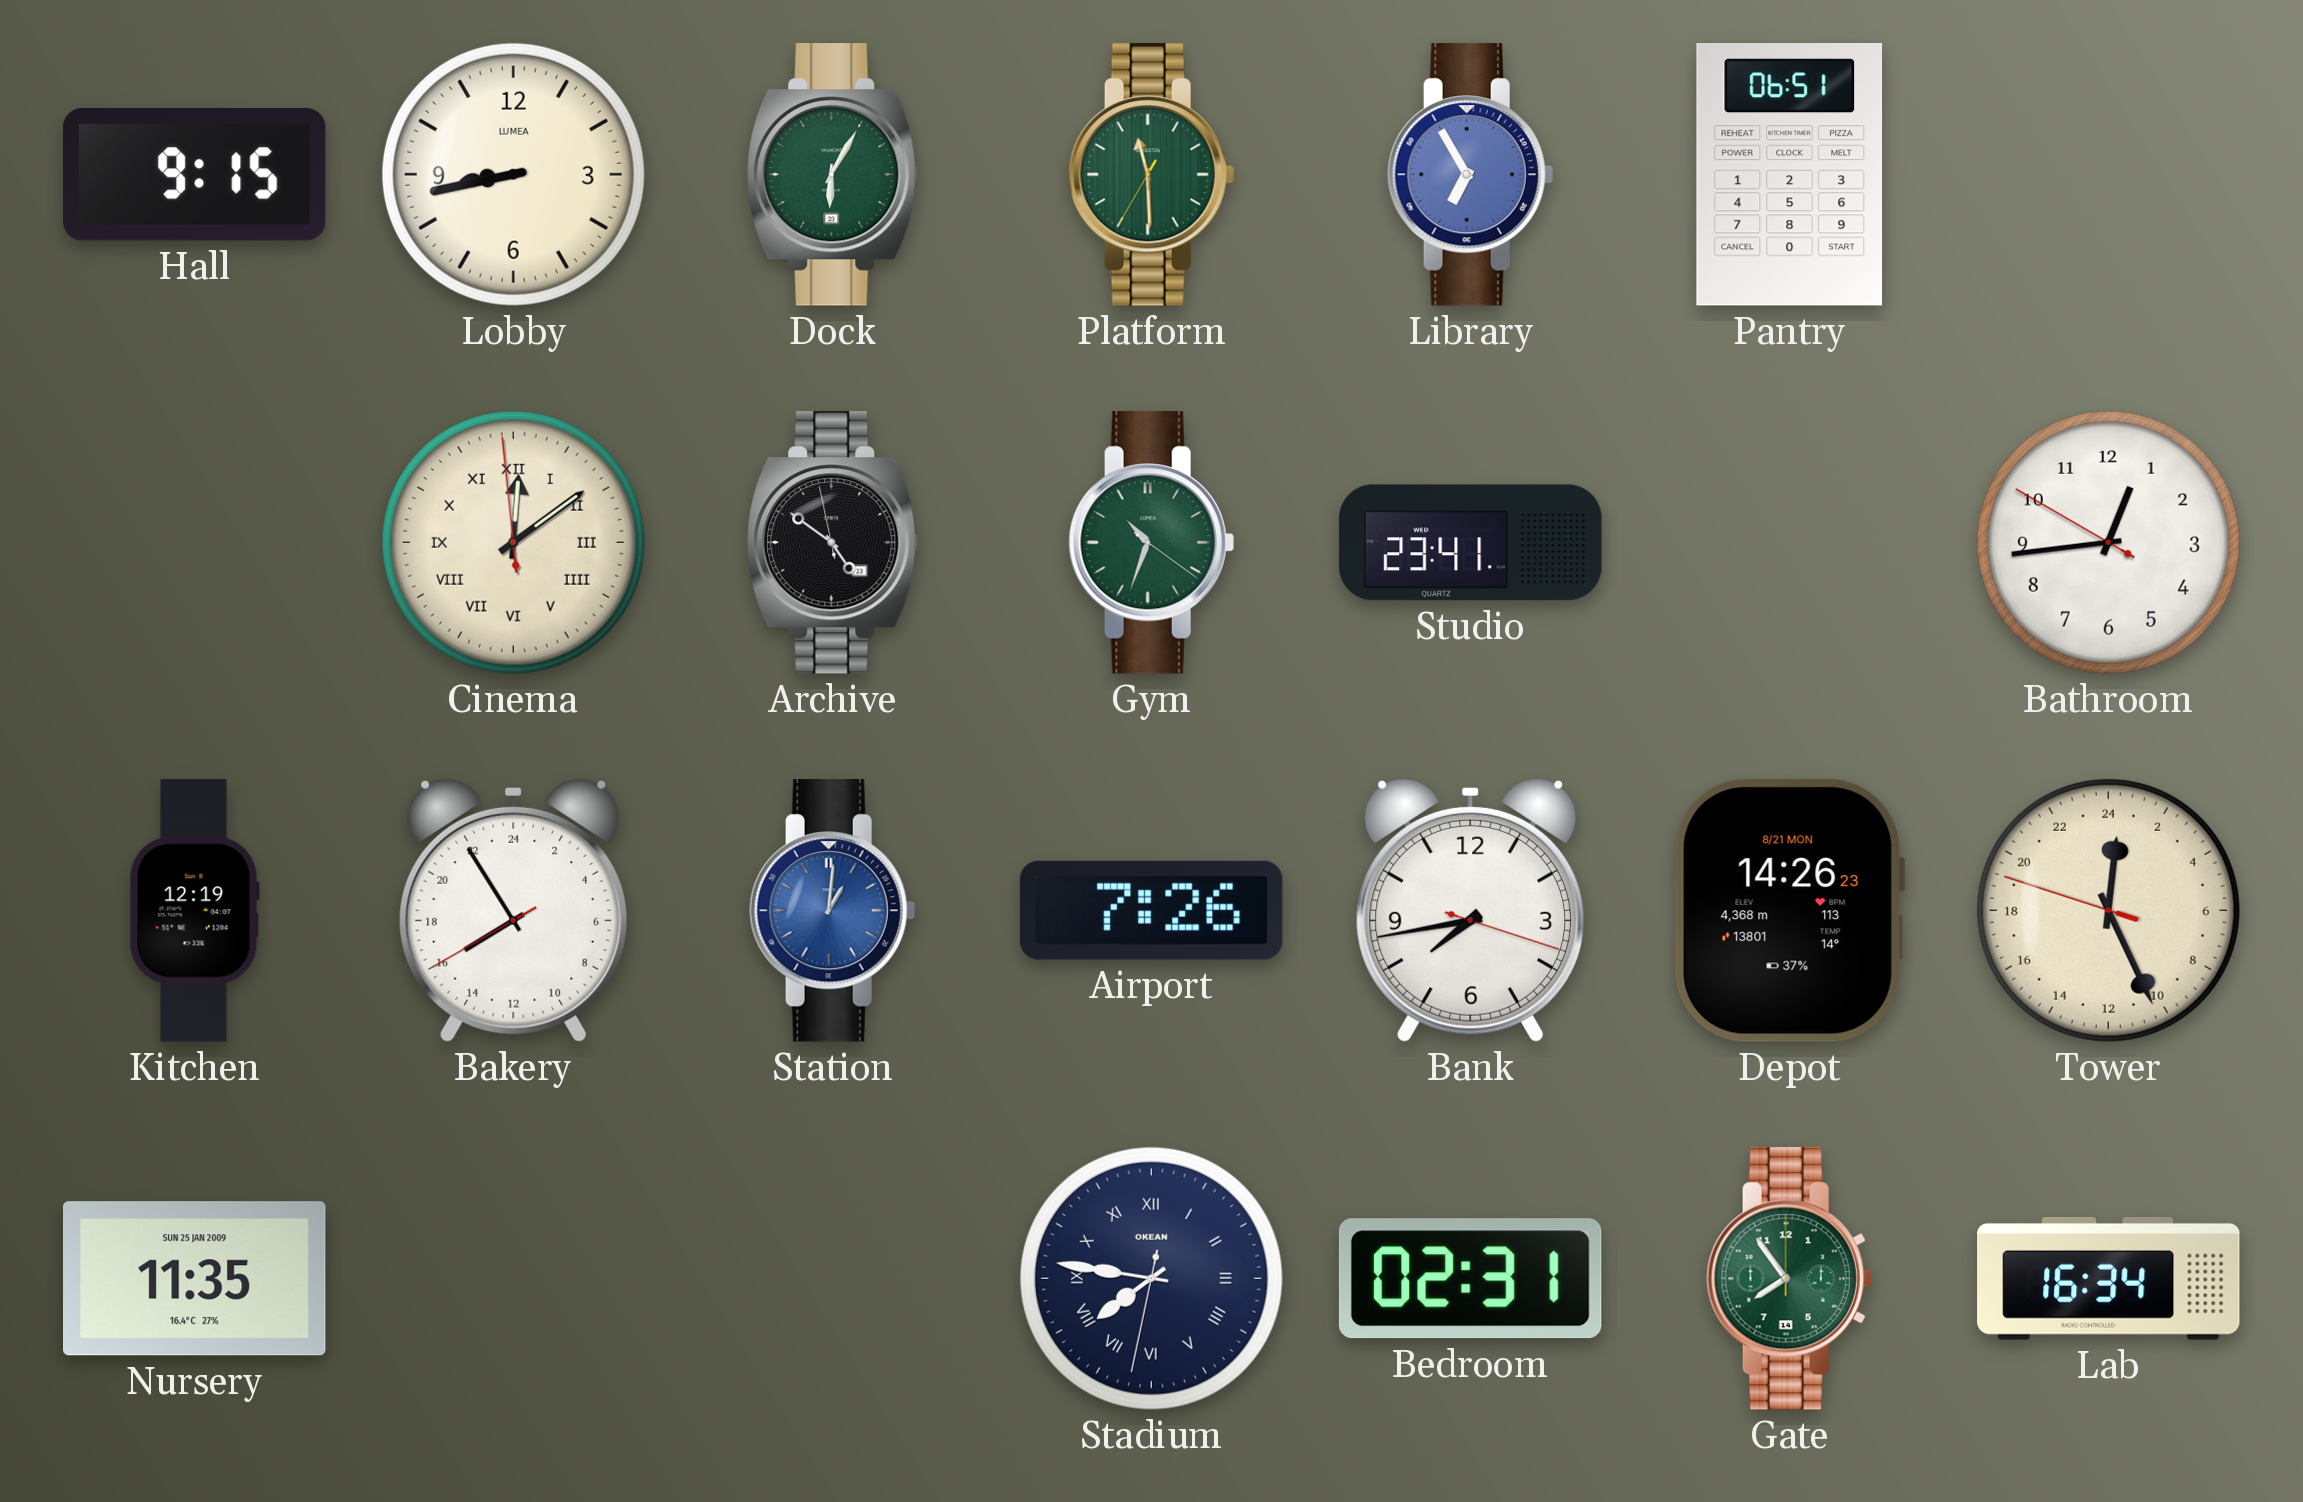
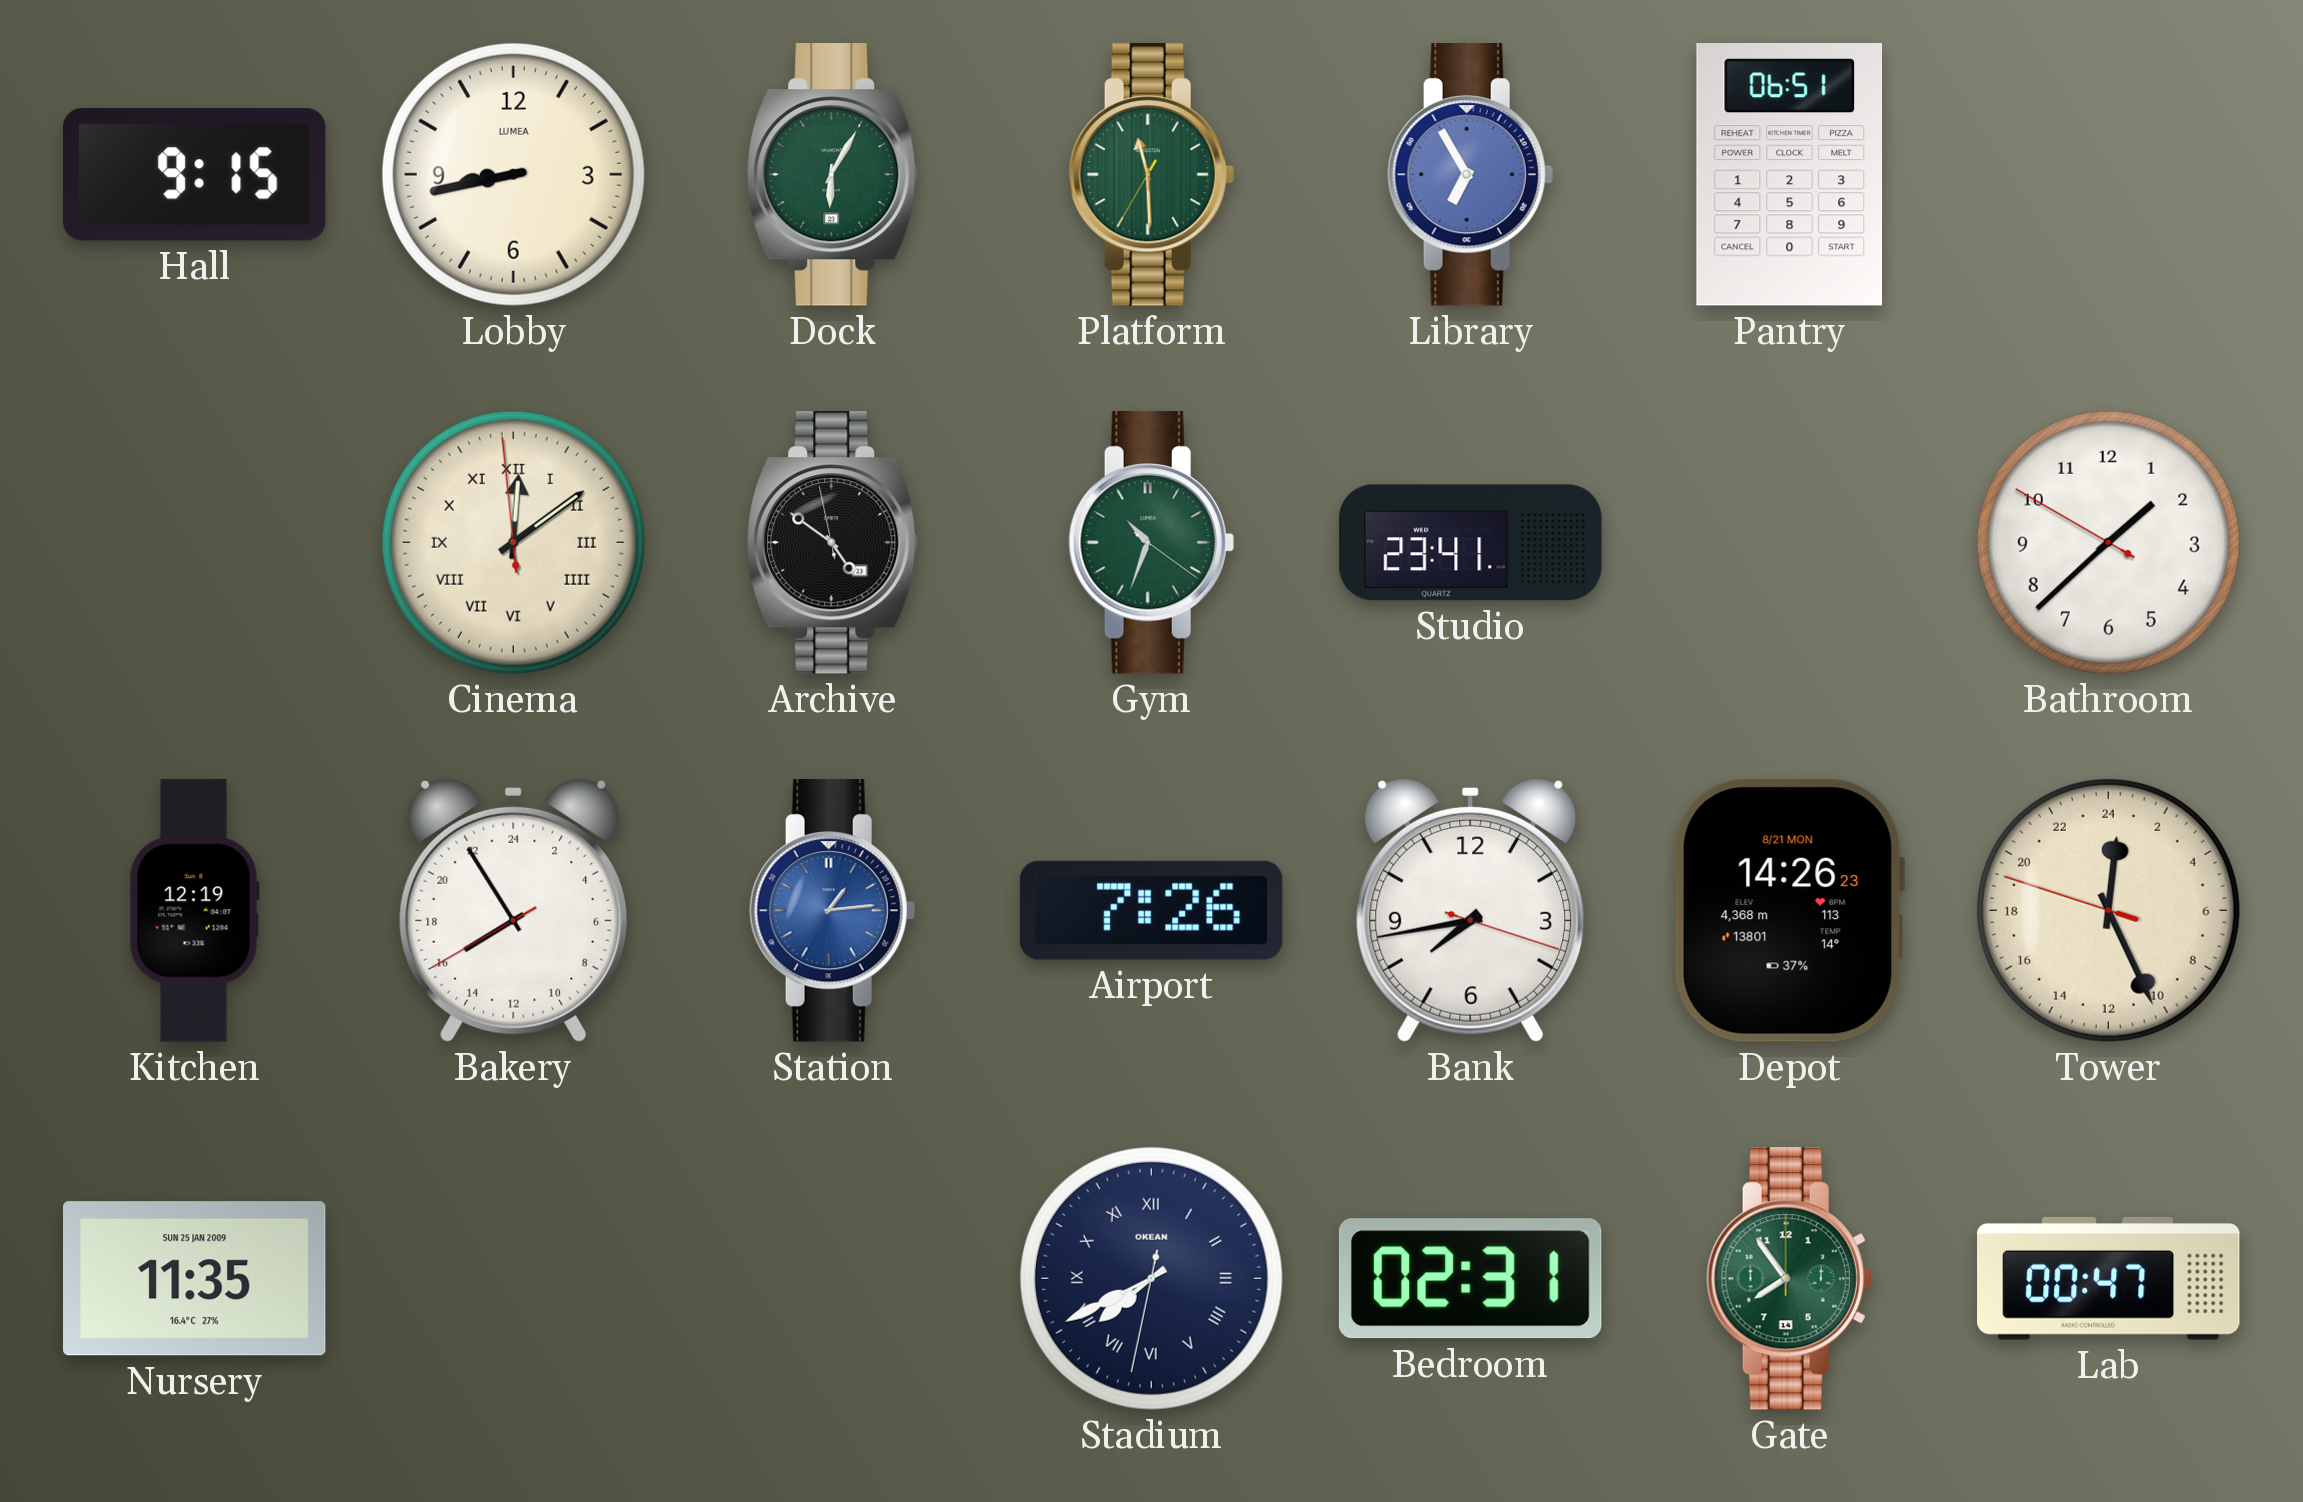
Bathroom: 12:43 -> 1:37 (2108, 542)
Station: 1:01 -> 1:14 (832, 911)
Stadium: 7:46 -> 7:40 (1151, 1278)
Lab: 16:34 -> 00:47 (2109, 1278)
